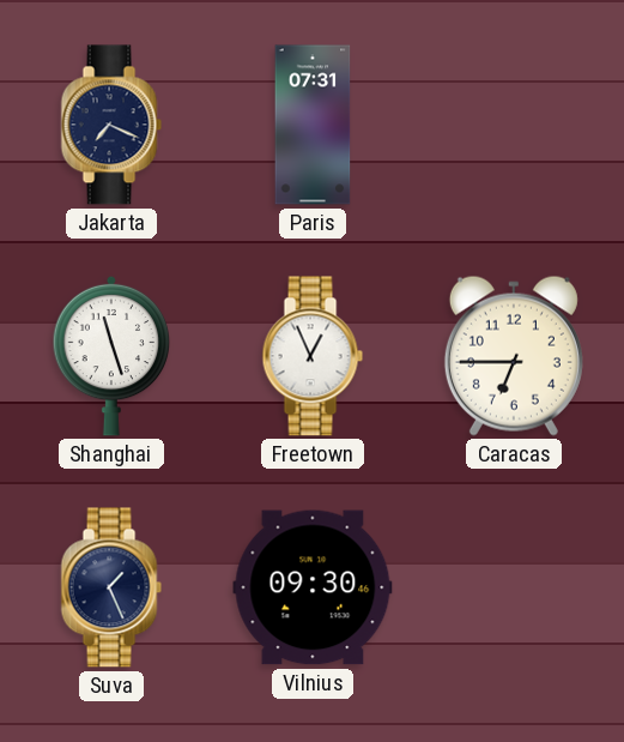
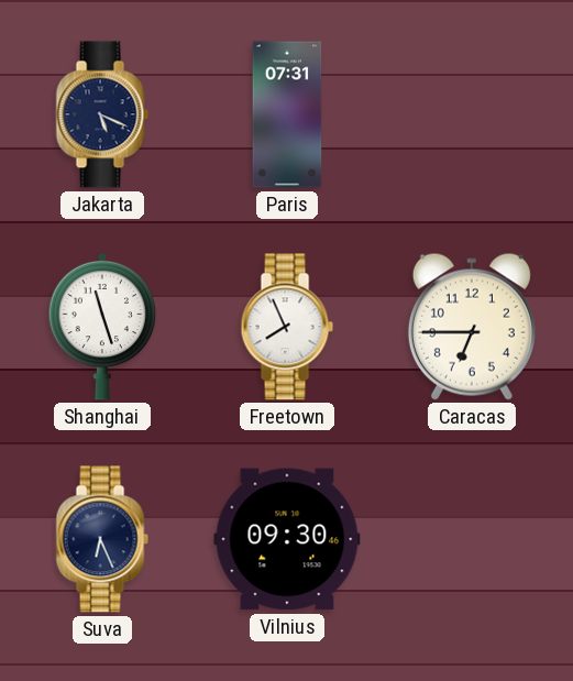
Jakarta: 7:19 -> 5:19 (102, 114)
Freetown: 12:56 -> 7:56 (287, 327)
Suva: 1:26 -> 6:26 (102, 539)
